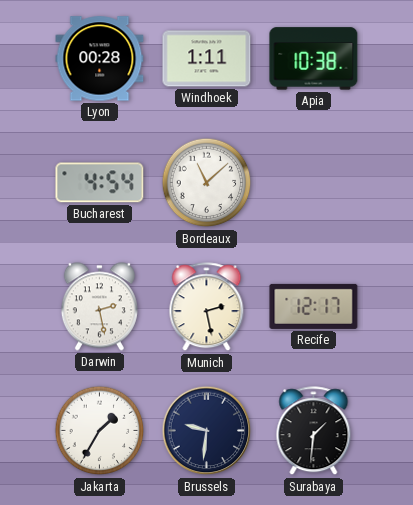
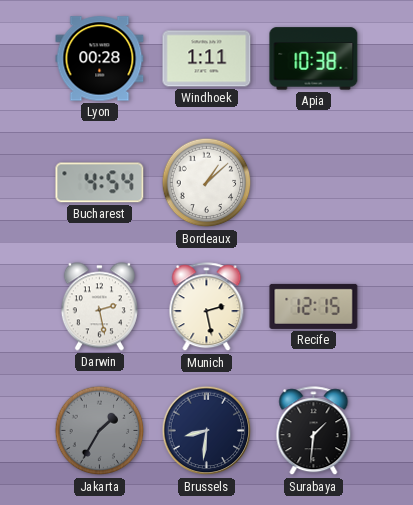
Bordeaux: 11:08 -> 1:08 (207, 183)
Recife: 12:17 -> 12:15 (314, 306)
Jakarta dial: white -> grey (100, 431)
Brussels: 9:31 -> 8:31 (207, 431)
